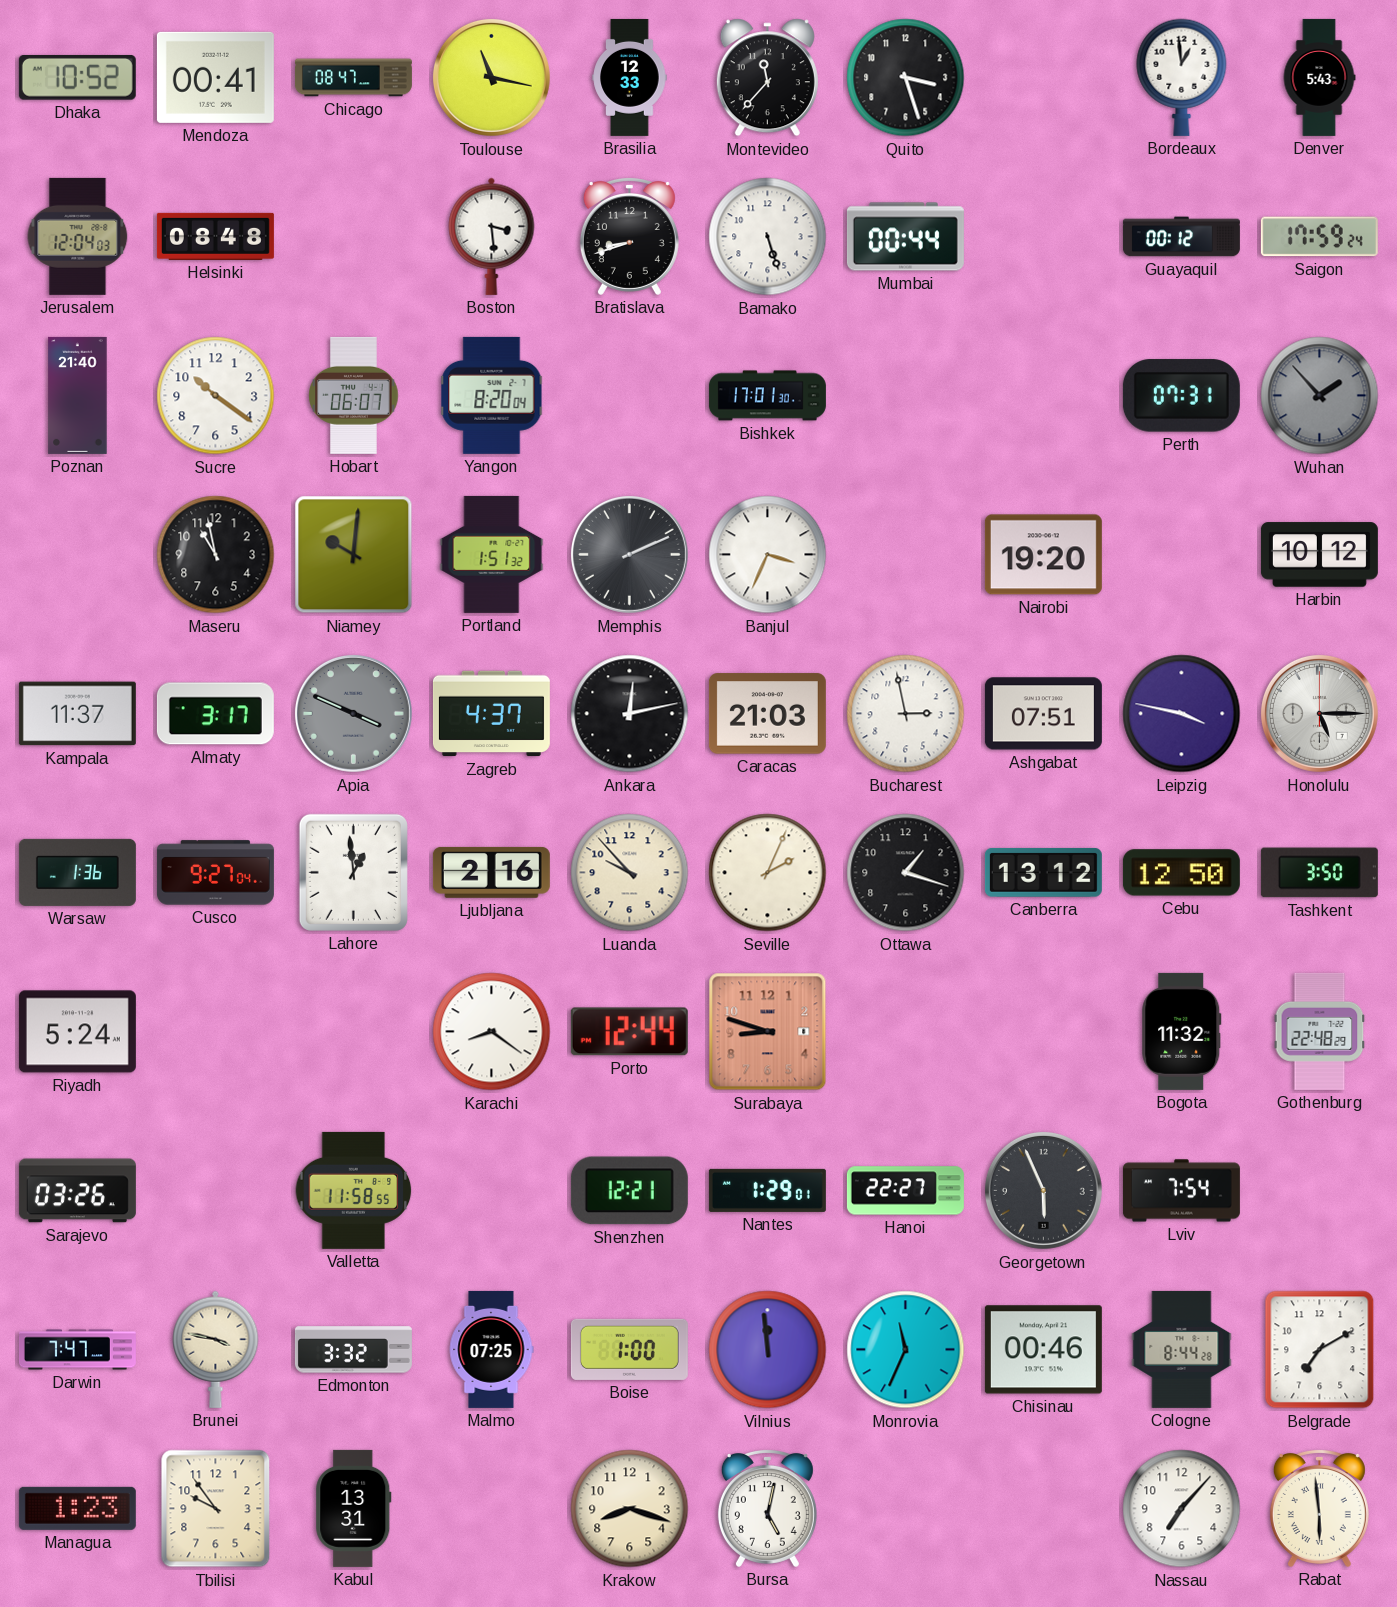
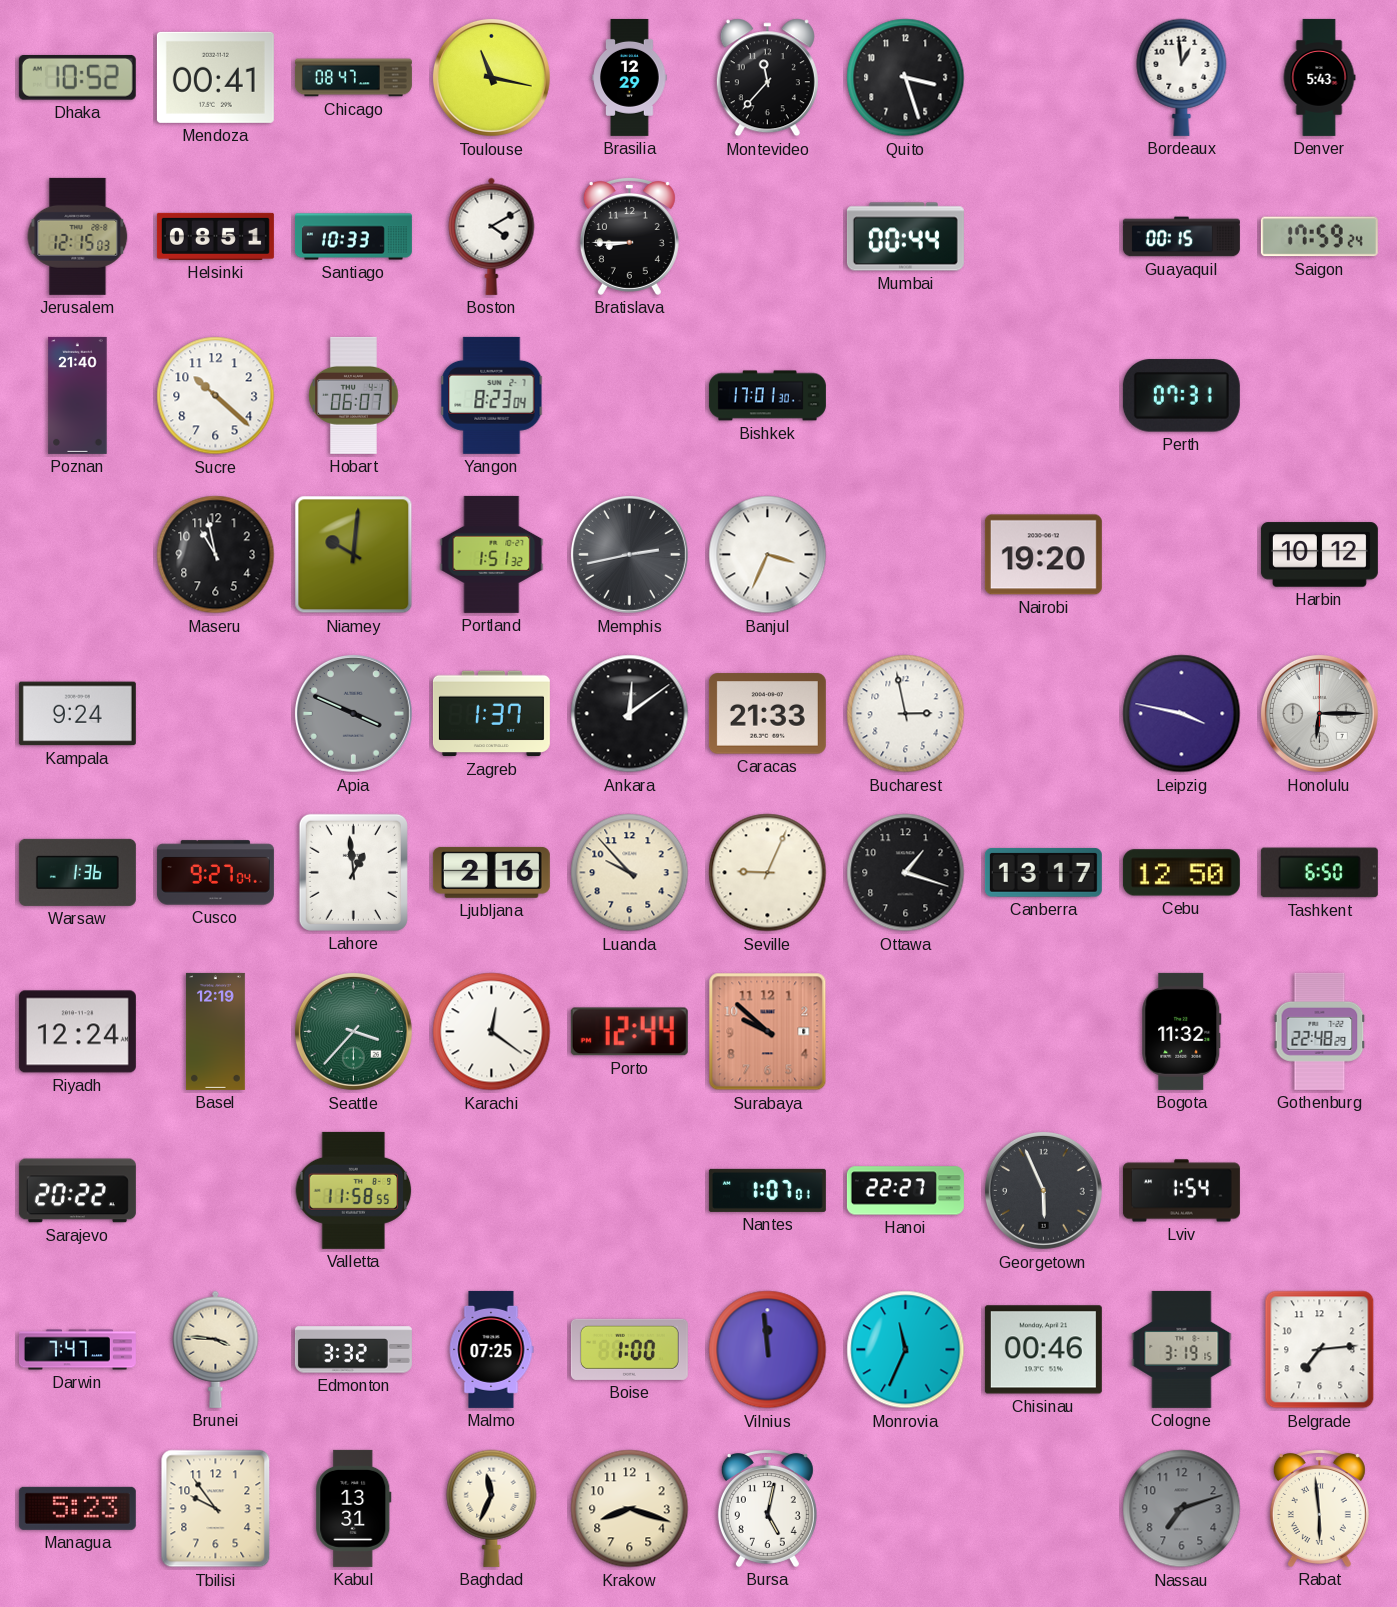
Brasilia: 12:33 -> 12:29 (630, 77)
Jerusalem: 12:04 -> 12:15 (78, 236)
Helsinki: 08:48 -> 08:51 (215, 236)
Santiago: none -> 10:33 (353, 237)
Boston: 3:29 -> 4:10 (492, 236)
Bratislava: 8:42 -> 8:45 (629, 236)
Bamako: 5:27 -> none (768, 237)
Guayaquil: 00:12 -> 00:15 (1181, 237)
Sucre: 10:21 -> 10:22 (216, 396)
Yangon: 8:20 -> 8:23 (492, 395)
Wuhan: 1:53 -> none (1320, 396)
Memphis: 2:11 -> 2:43 (629, 554)
Kampala: 11:37 -> 9:24 (77, 714)
Almaty: 3:17 -> none (215, 714)
Zagreb: 4:37 -> 1:37 (491, 714)
Ankara: 12:13 -> 12:09 (630, 714)
Caracas: 21:03 -> 21:33 (767, 714)
Ashgabat: 07:51 -> none (1043, 714)
Honolulu: 5:15 -> 6:15 (1319, 713)
Seville: 2:04 -> 9:04 (768, 873)
Canberra: 13:12 -> 13:17 (1043, 872)
Tashkent: 3:50 -> 6:50 (1319, 873)
Riyadh: 5:24 -> 12:24 (77, 1032)
Basel: none -> 12:19 (215, 1031)
Seattle: none -> 3:37 (353, 1031)
Karachi: 8:21 -> 12:21 (492, 1032)
Surabaya: 8:48 -> 9:52 (768, 1032)
Sarajevo: 03:26 -> 20:22 (77, 1191)
Shenzhen: 12:21 -> none (629, 1191)
Nantes: 1:29 -> 1:07 (767, 1190)
Lviv: 7:54 -> 1:54 (1181, 1191)
Brunei: 3:47 -> 3:46 (216, 1349)
Cologne: 8:44 -> 3:19 (1182, 1349)
Belgrade: 7:10 -> 7:14 (1320, 1350)
Managua: 1:23 -> 5:23 (77, 1508)
Baghdad: none -> 11:34 (492, 1508)
Nassau: 7:07 -> 7:12 (1182, 1509)
Nassau dial: white -> grey (1182, 1509)
